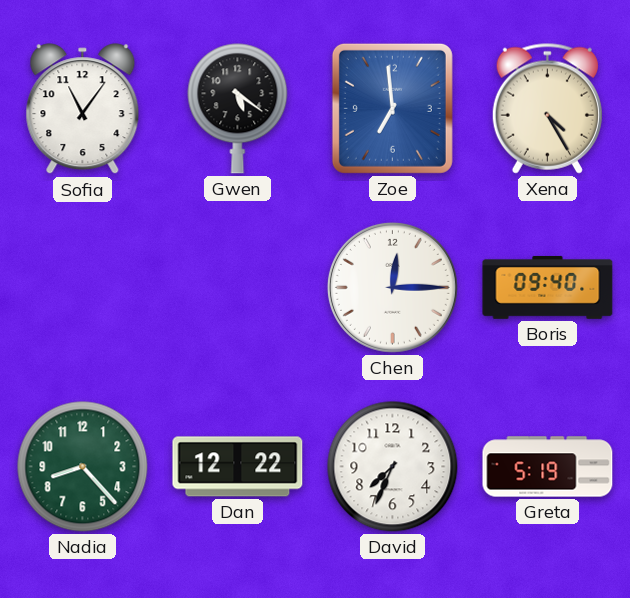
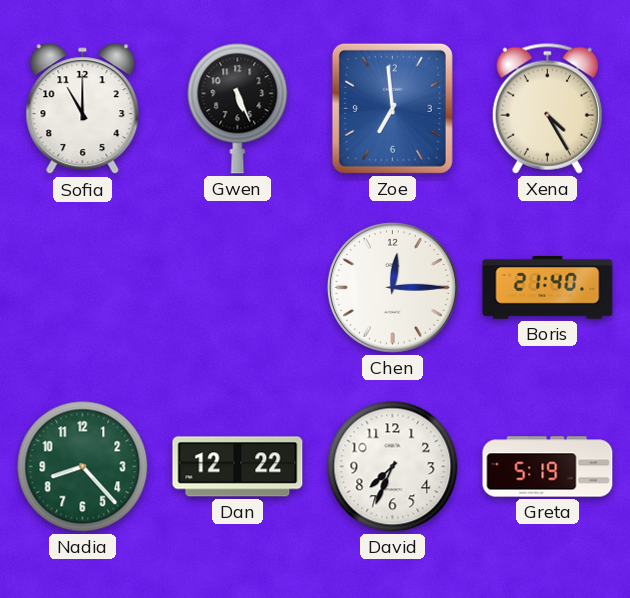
Sofia: 11:06 -> 11:00 (83, 109)
Gwen: 5:21 -> 5:26 (238, 109)
Boris: 09:40 -> 21:40 (548, 288)
